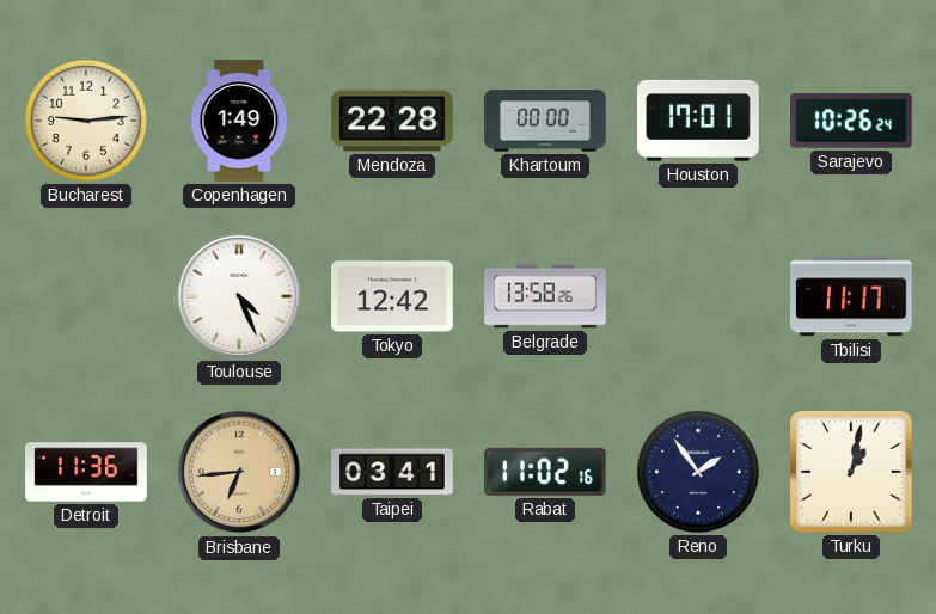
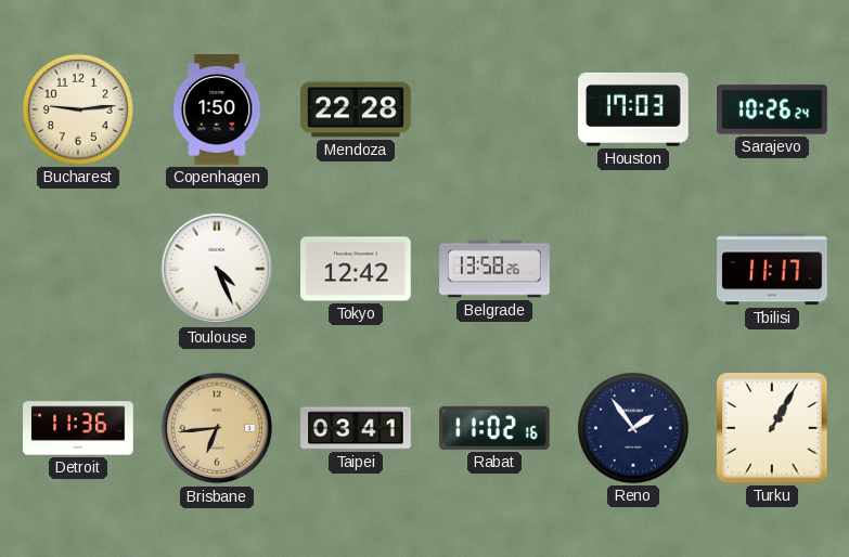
Copenhagen: 1:49 -> 1:50 (217, 109)
Khartoum: 00:00 -> none (545, 121)
Houston: 17:01 -> 17:03 (633, 109)
Turku: 1:02 -> 1:05 (773, 429)
